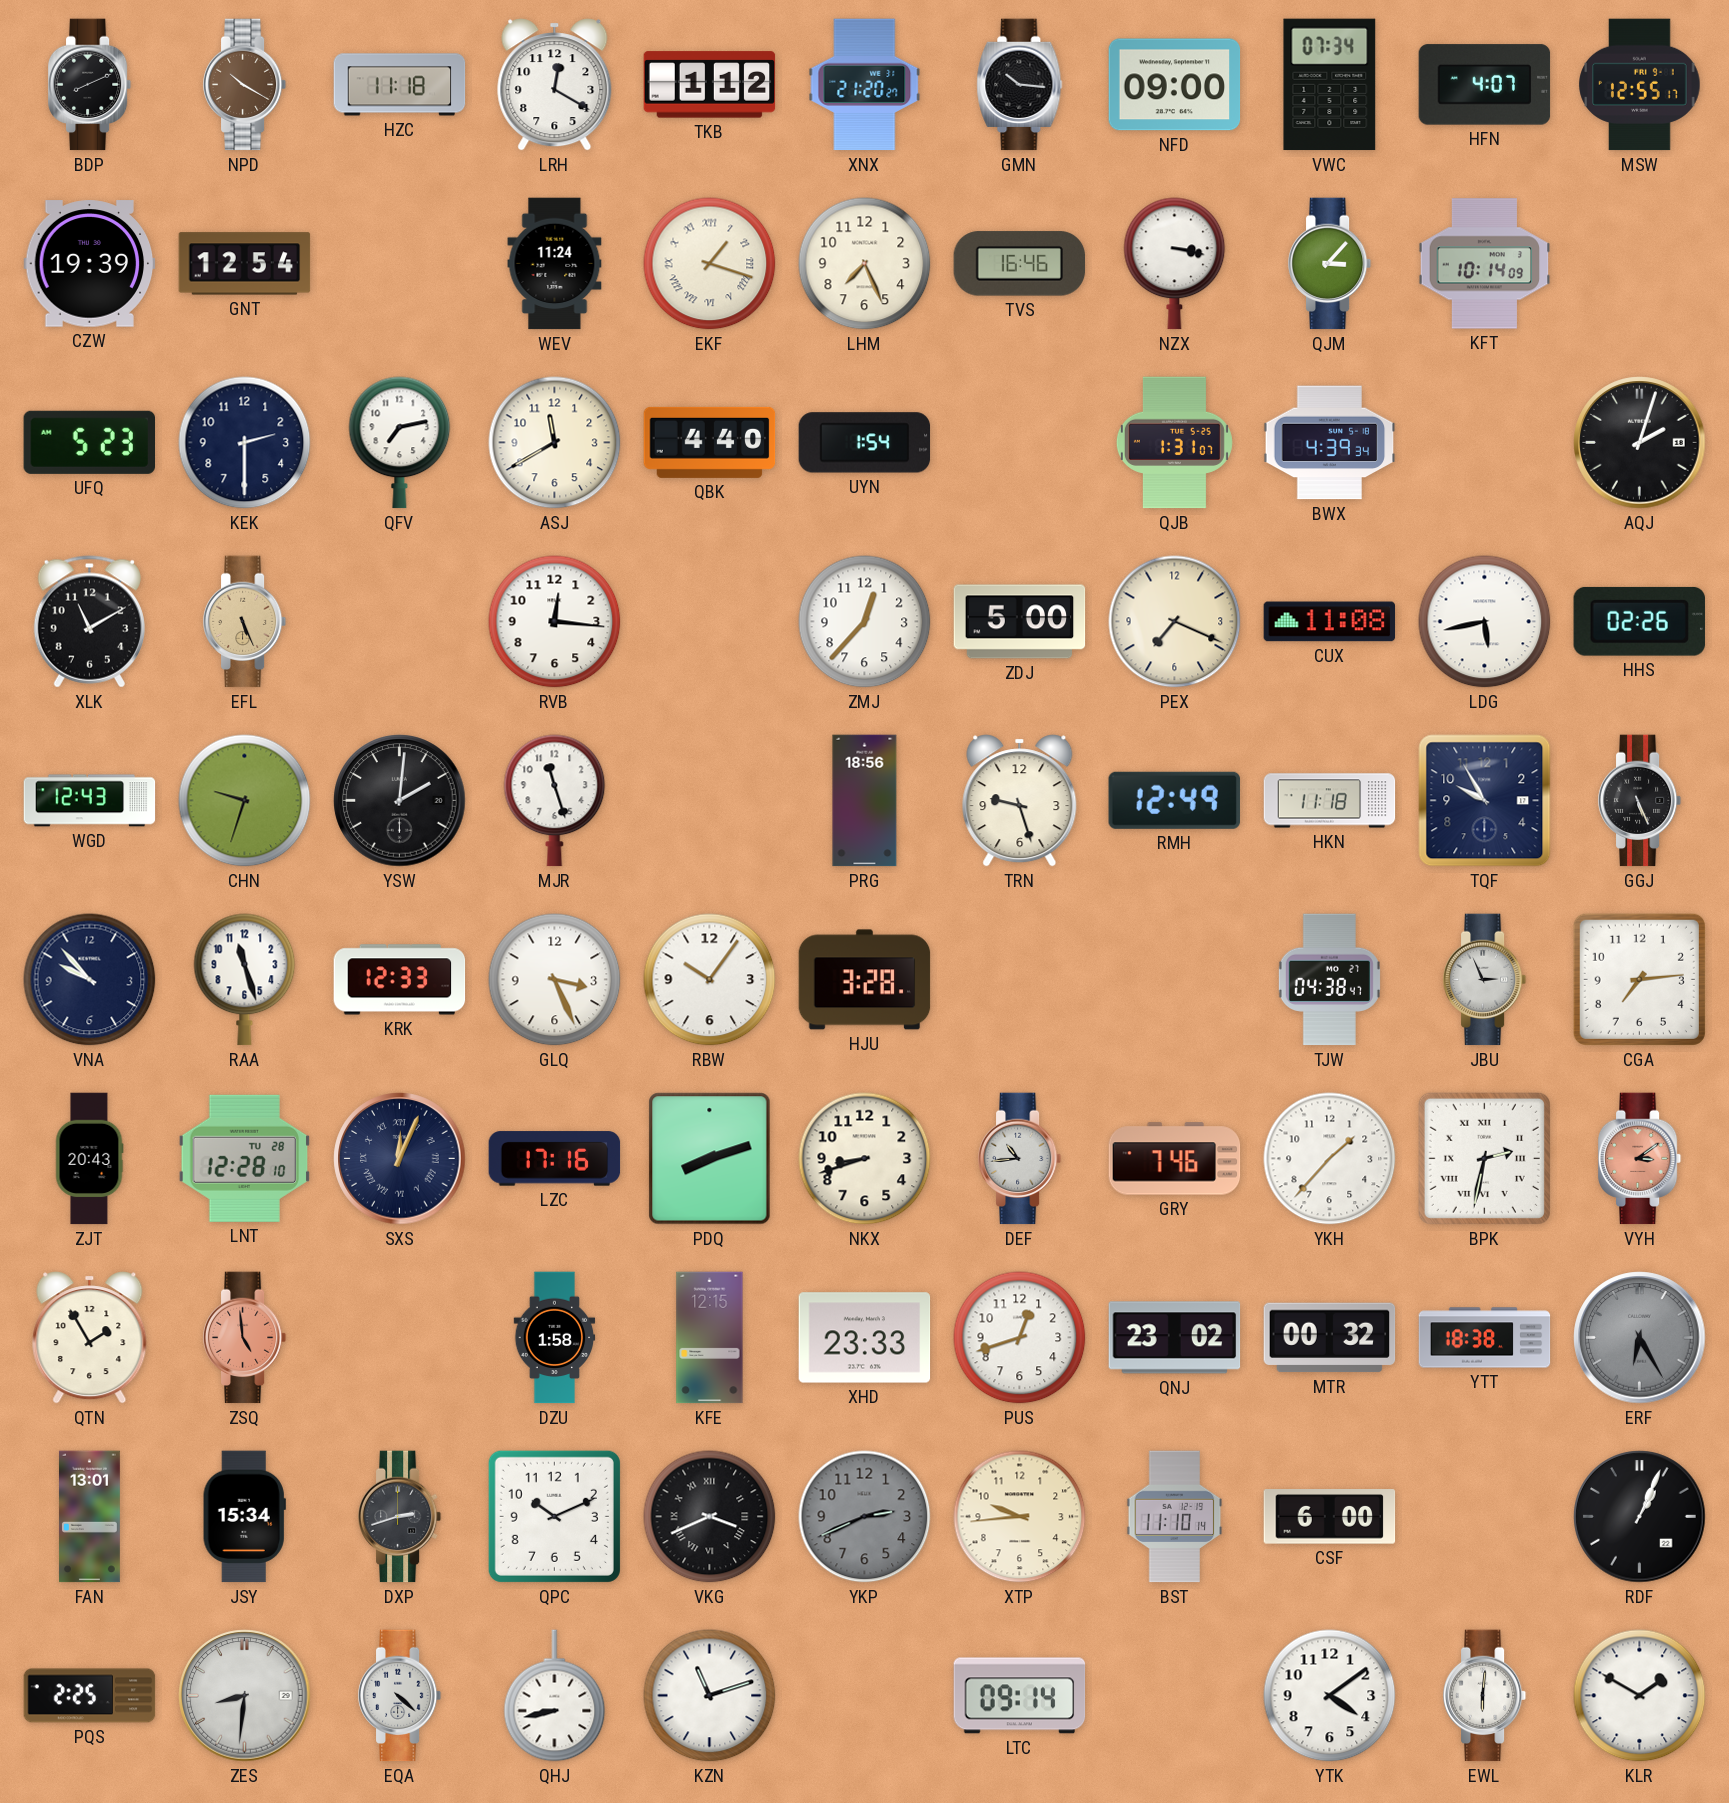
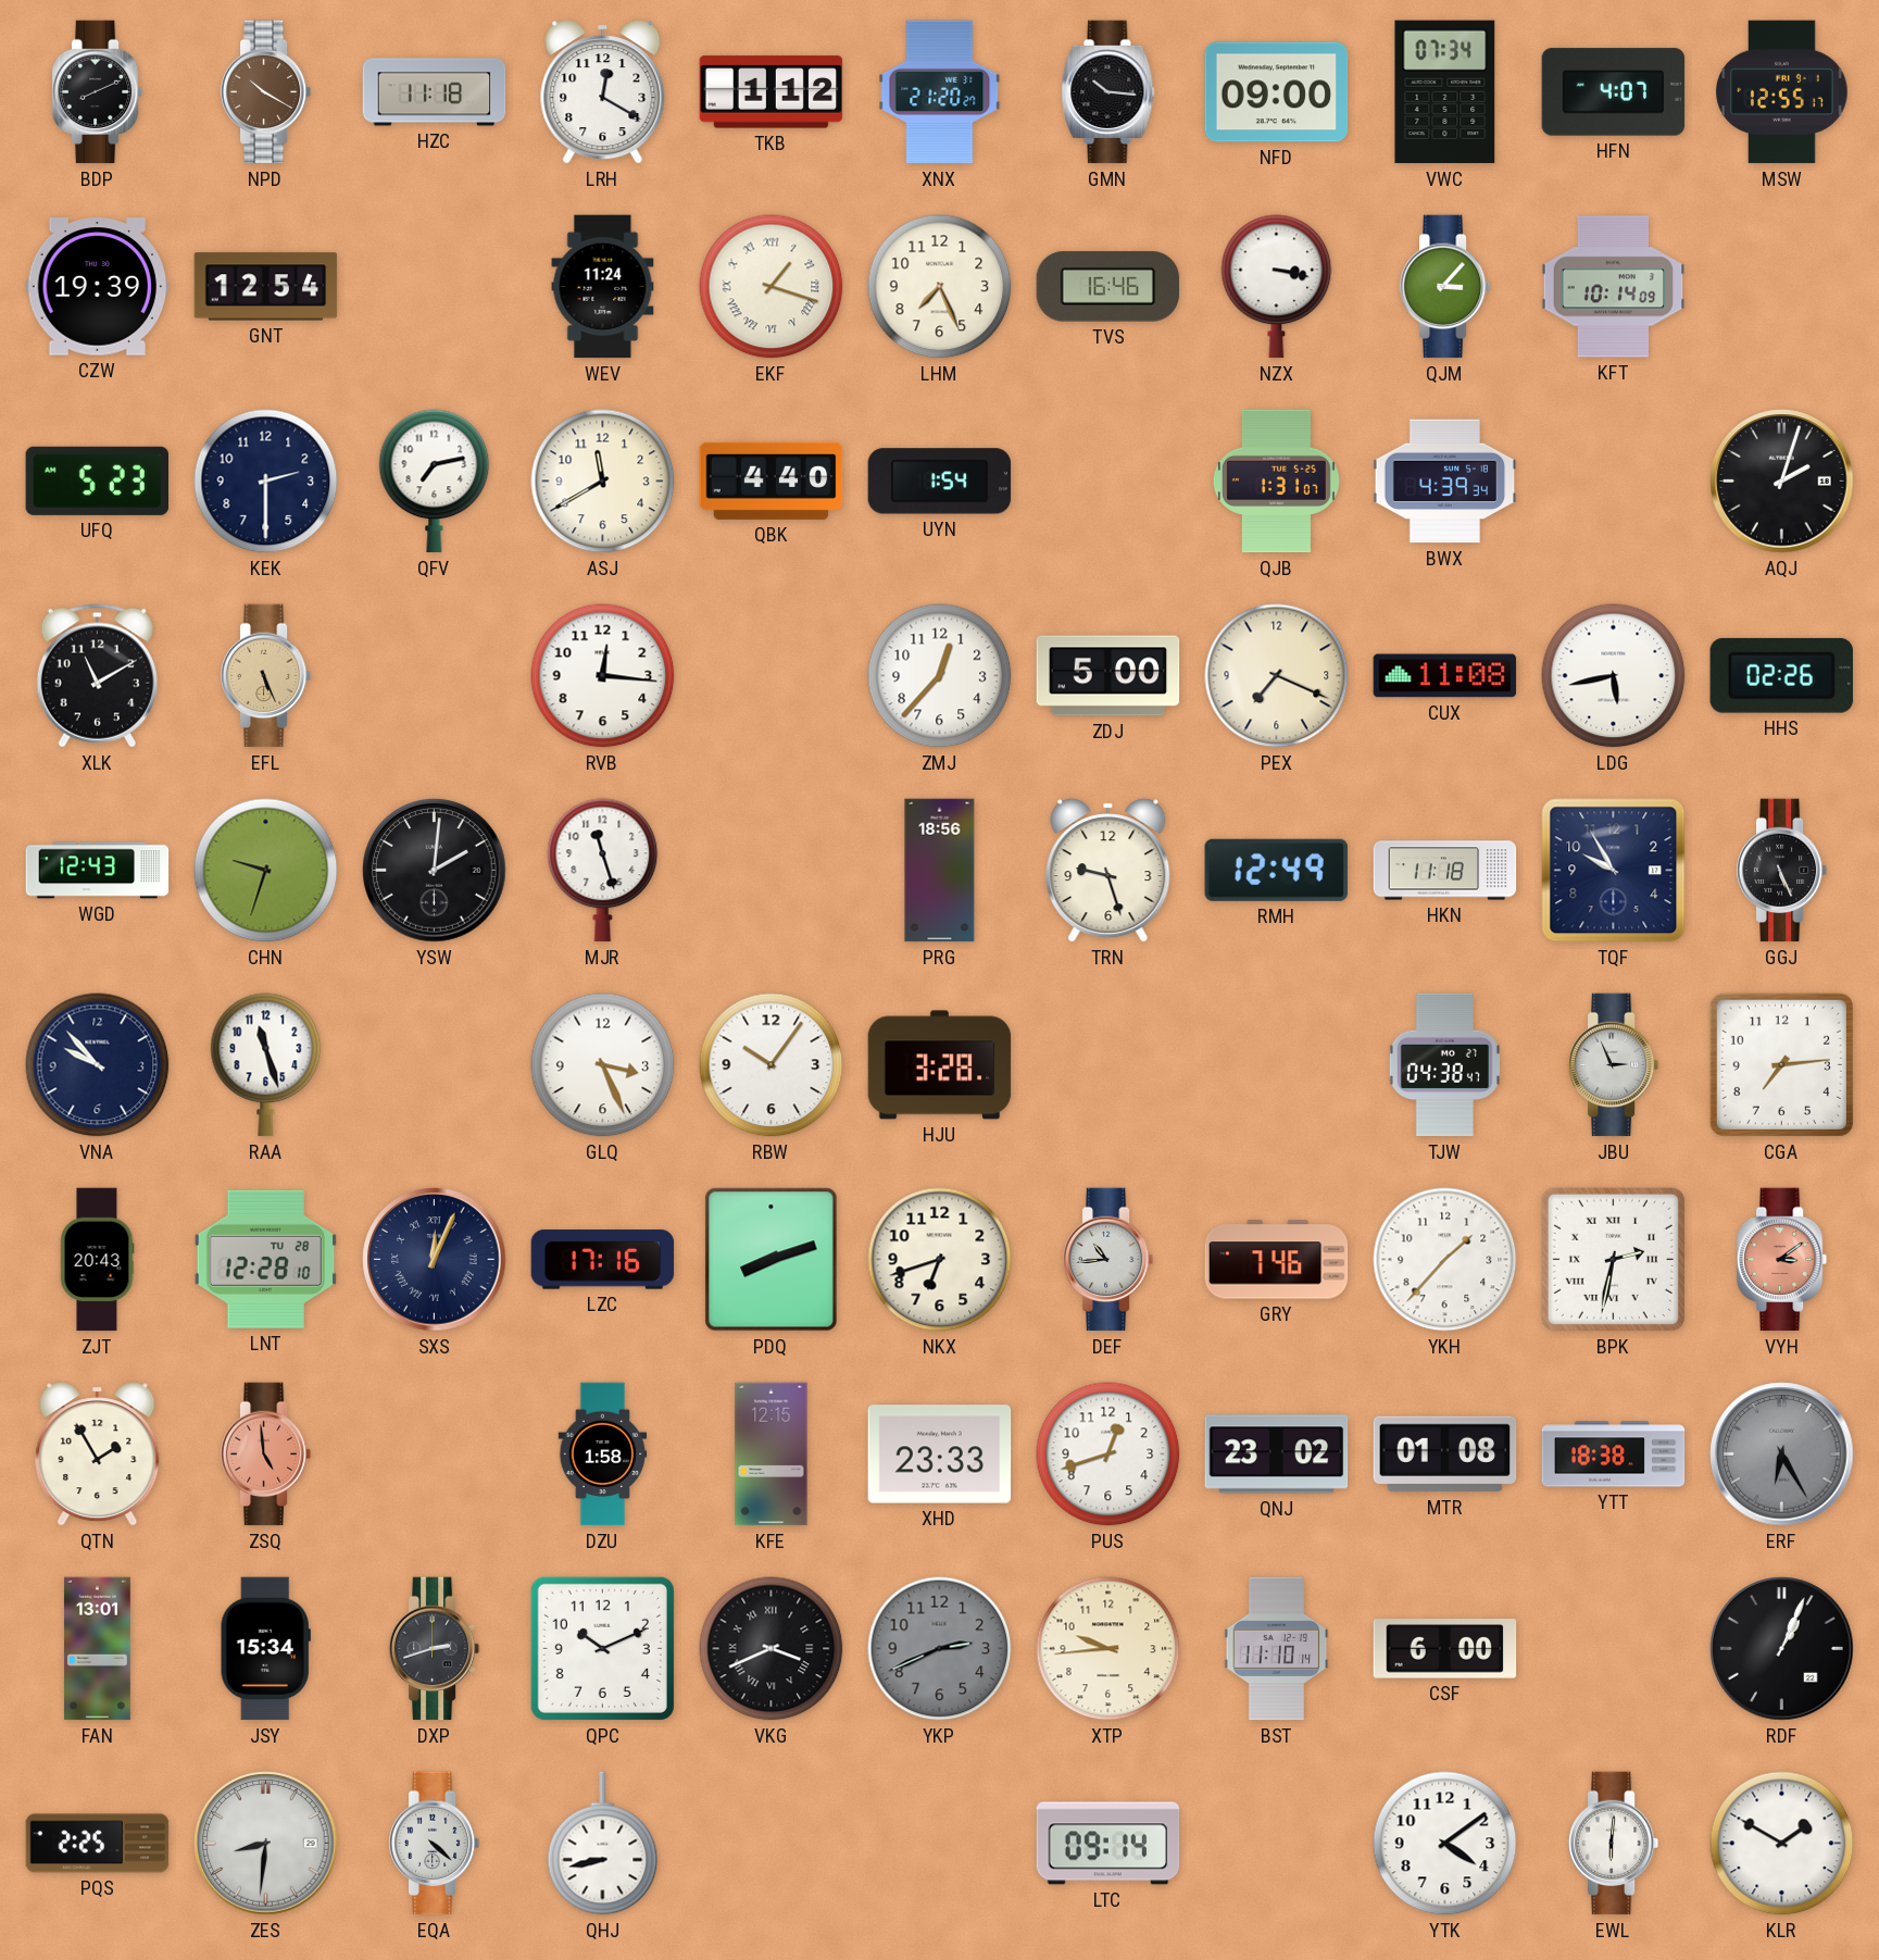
KRK: 12:33 -> none (400, 980)
NKX: 8:42 -> 6:42 (940, 1260)
MTR: 00:32 -> 01:08 (1445, 1455)
KZN: 11:12 -> none (710, 1696)
